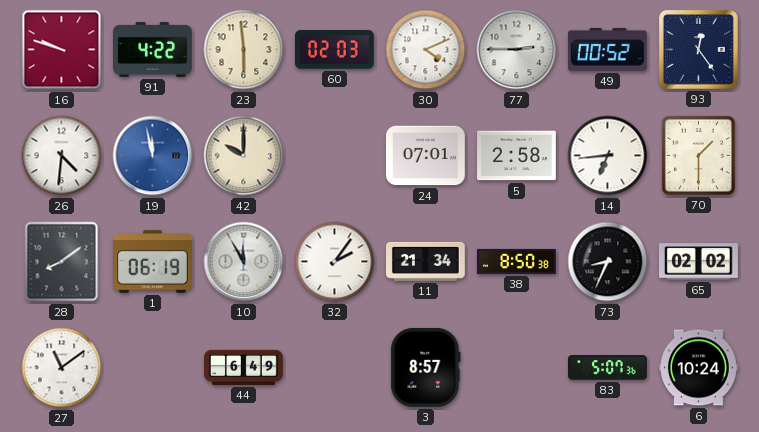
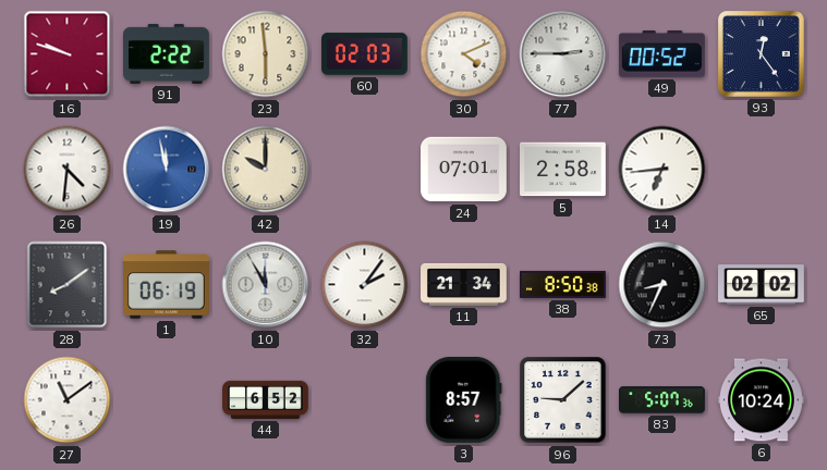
91: 4:22 -> 2:22 (167, 53)
70: 1:30 -> none (698, 155)
44: 6:49 -> 6:52 (266, 399)
96: none -> 9:08 (563, 400)
